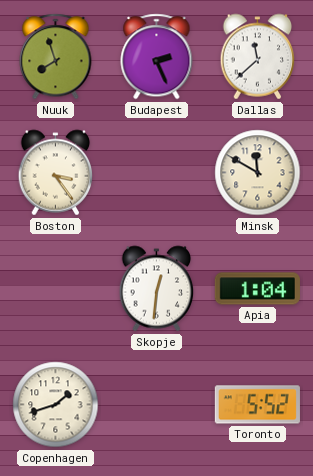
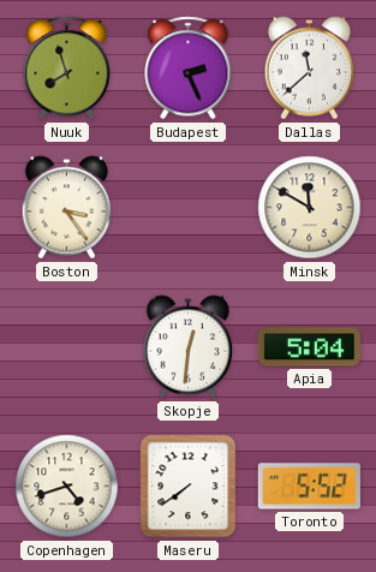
Apia: 1:04 -> 5:04 (309, 347)
Copenhagen: 1:42 -> 4:42 (67, 487)
Maseru: none -> 7:39 (189, 487)
